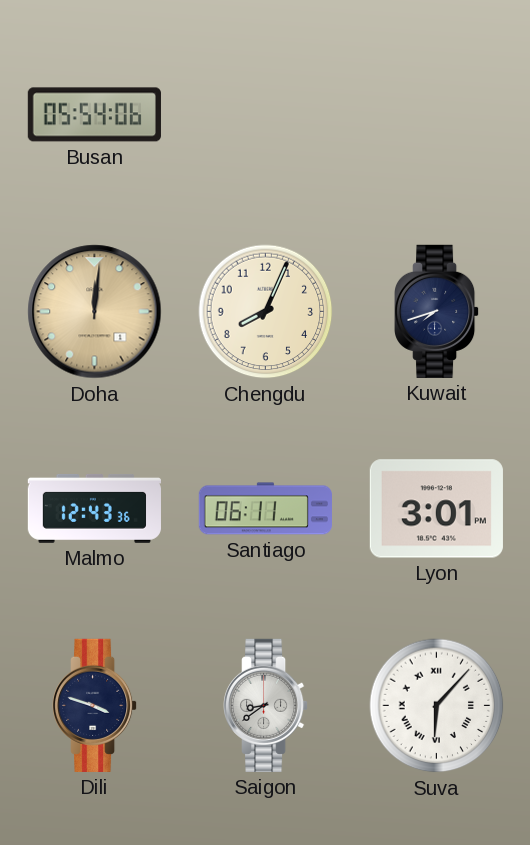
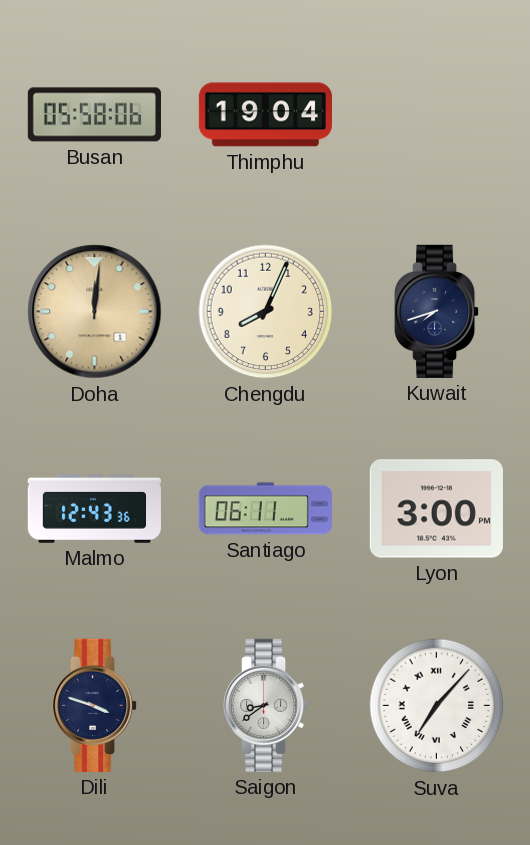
Busan: 05:54 -> 05:58 (94, 115)
Thimphu: none -> 19:04 (265, 115)
Lyon: 3:01 -> 3:00 (436, 509)
Suva: 6:07 -> 7:07 (437, 706)
